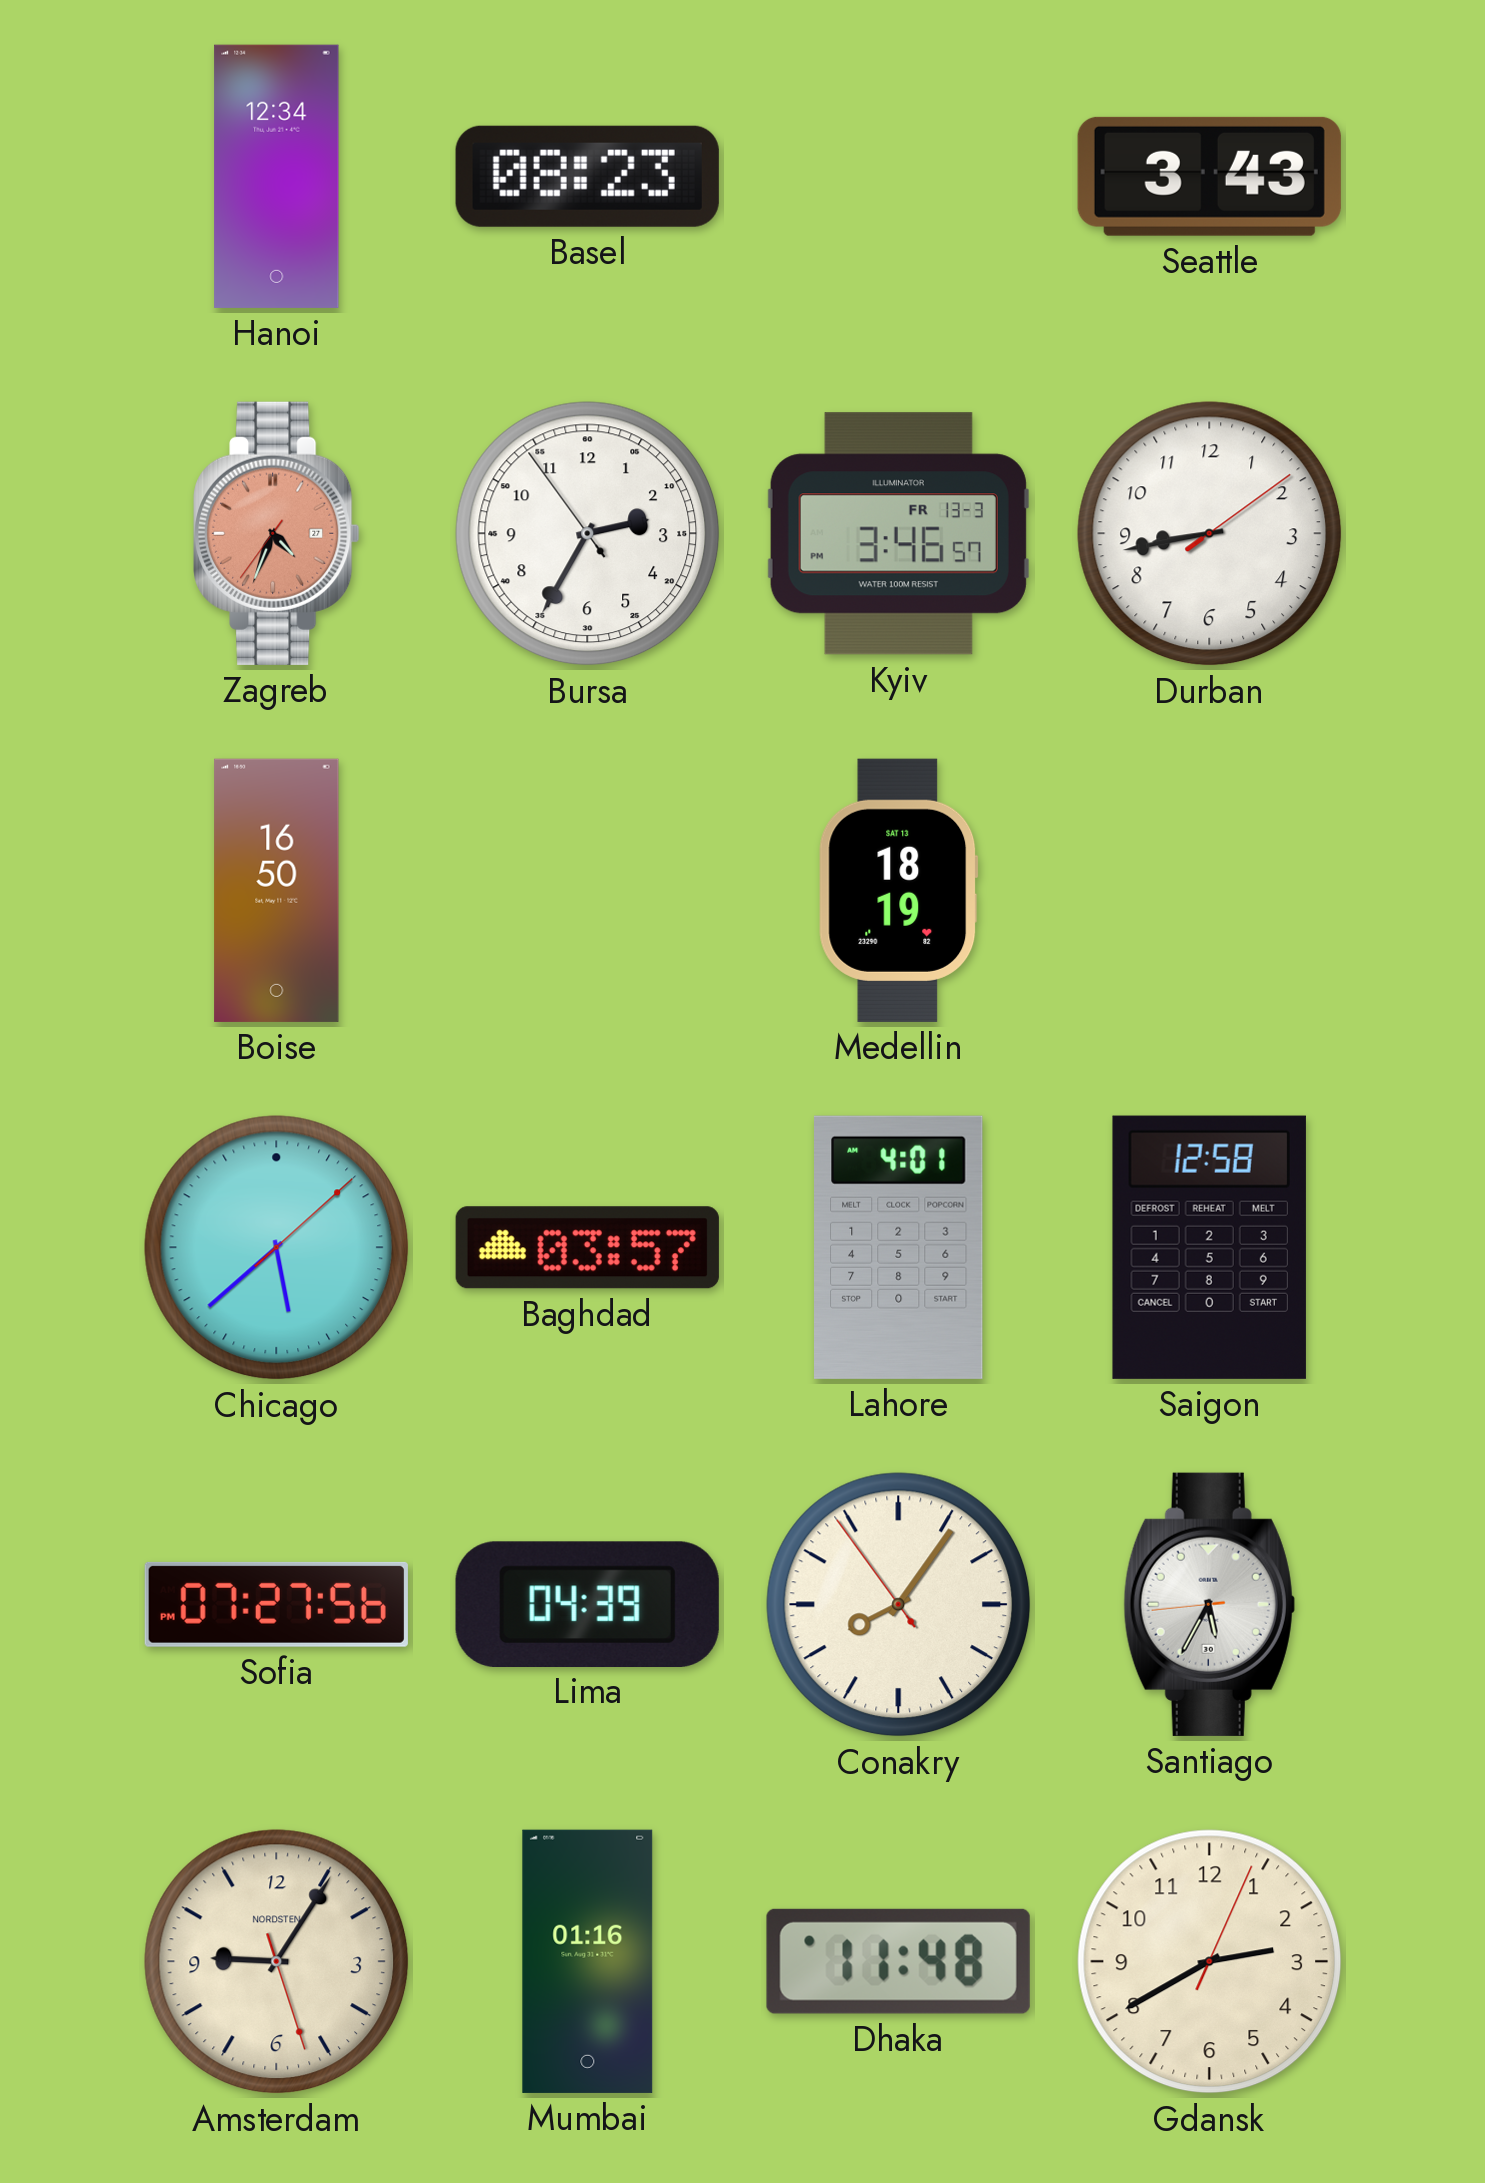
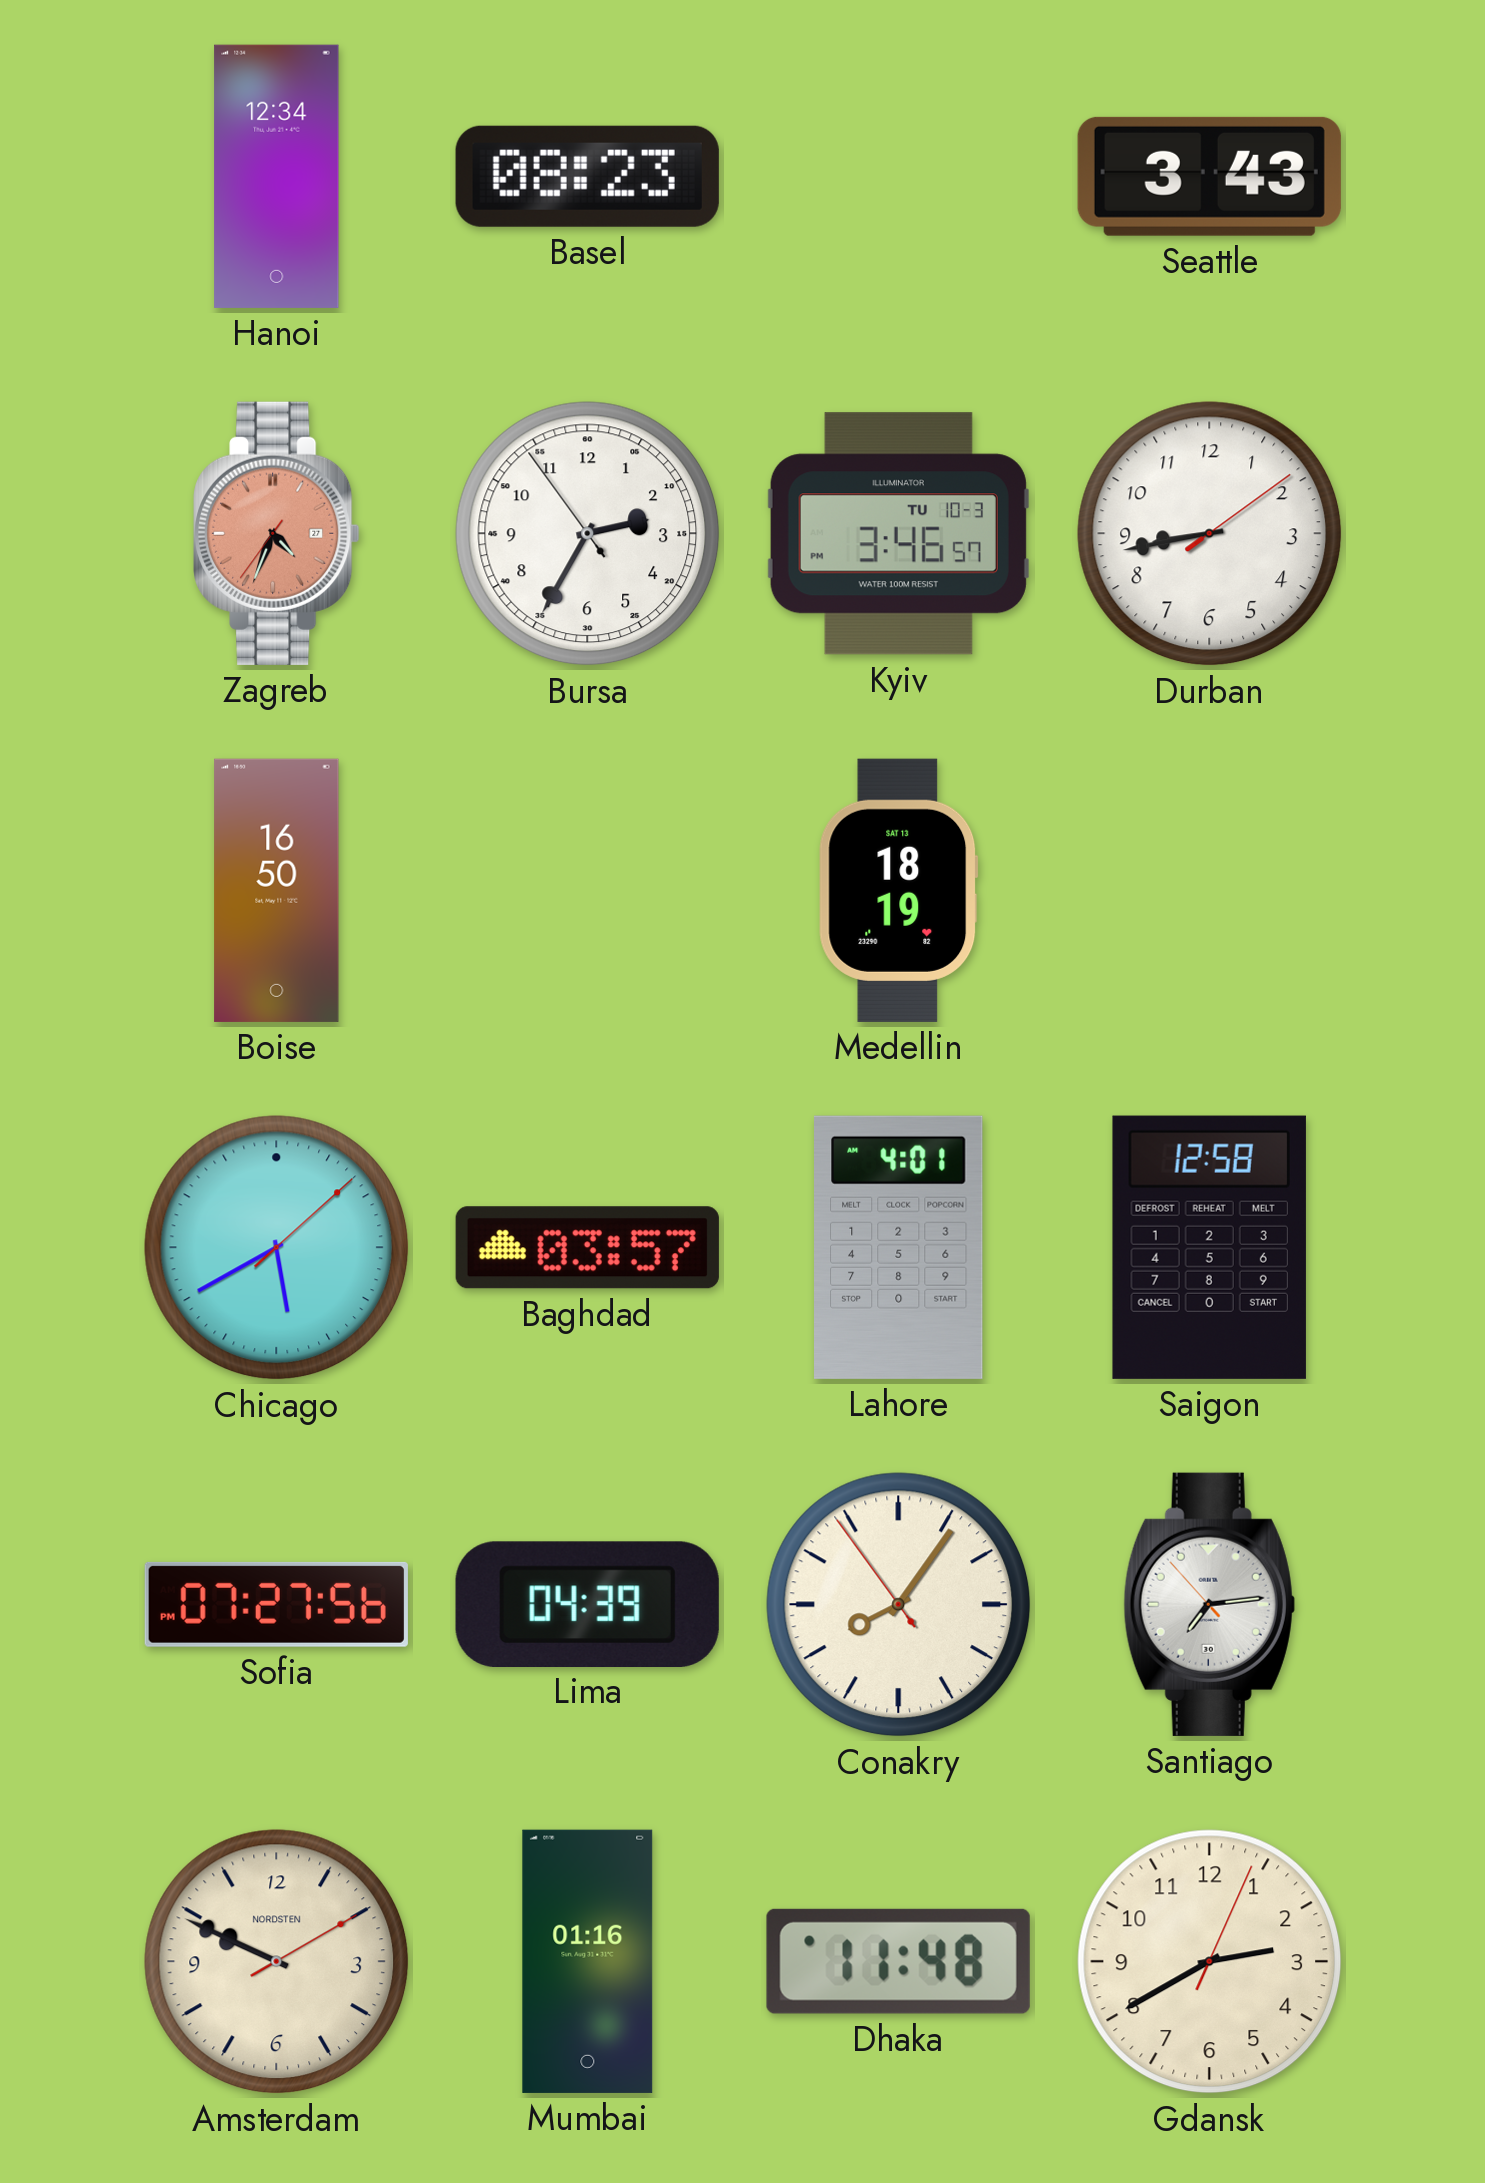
Kyiv date: FR 13-3 -> TU 10-3 (898, 534)
Chicago: 5:38 -> 5:40 (277, 1248)
Santiago: 5:34 -> 7:13 (1209, 1604)
Amsterdam: 9:05 -> 9:49 (277, 1962)
